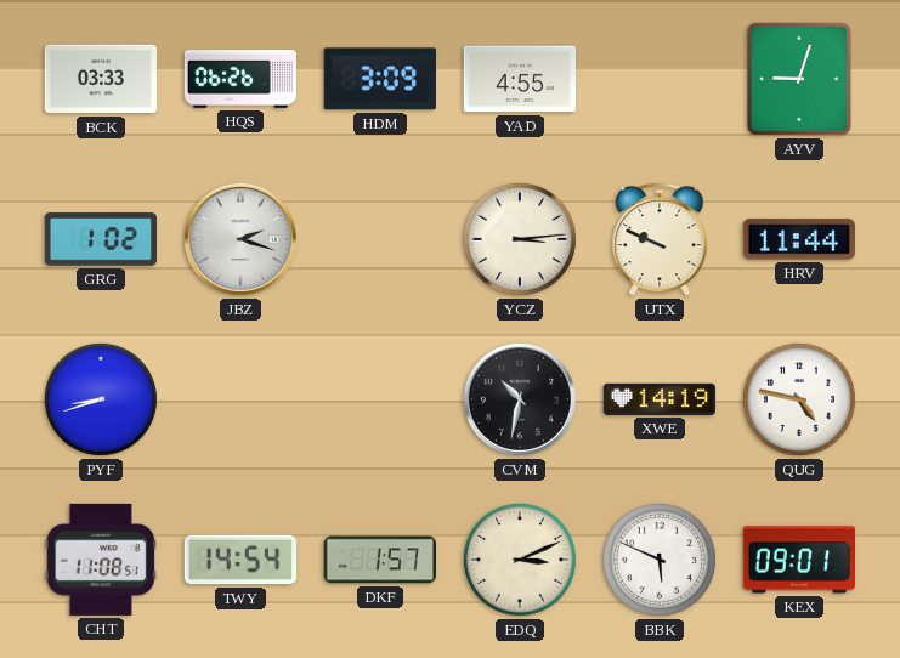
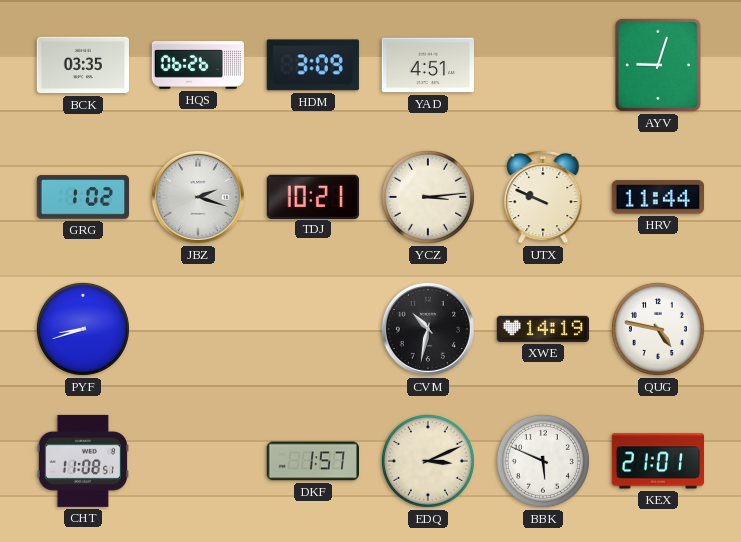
BCK: 03:33 -> 03:35 (82, 65)
YAD: 4:55 -> 4:51 (427, 65)
TDJ: none -> 10:21 (313, 196)
TWY: 14:54 -> none (239, 560)
KEX: 09:01 -> 21:01 (657, 461)
